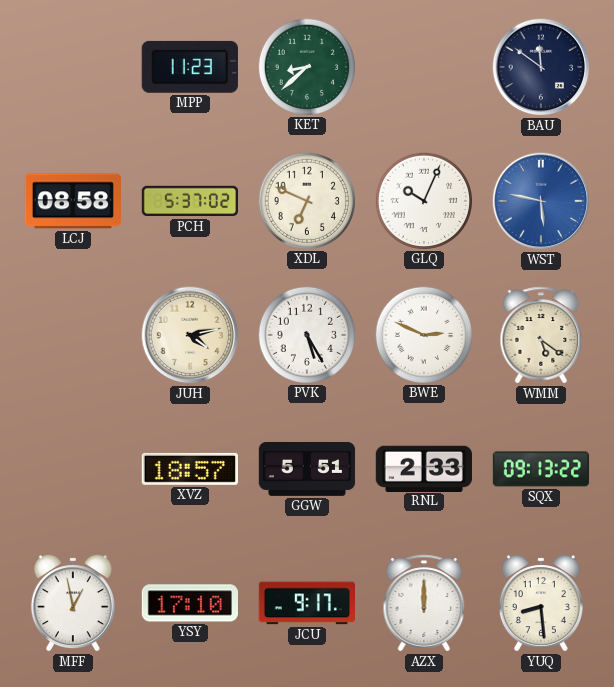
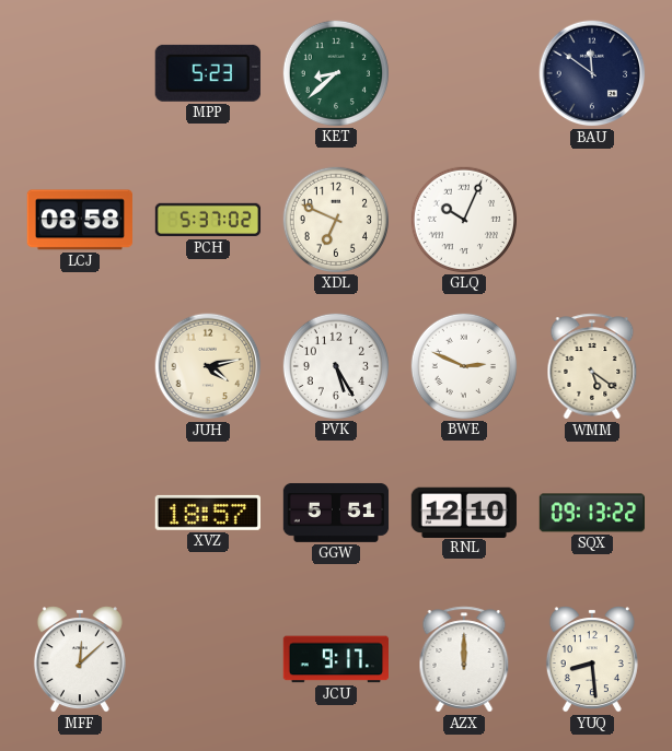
MPP: 11:23 -> 5:23 (208, 73)
WST: 5:47 -> none (541, 201)
RNL: 2:33 -> 12:10 (464, 512)
MFF: 12:58 -> 12:08 (80, 659)
YSY: 17:10 -> none (189, 603)
